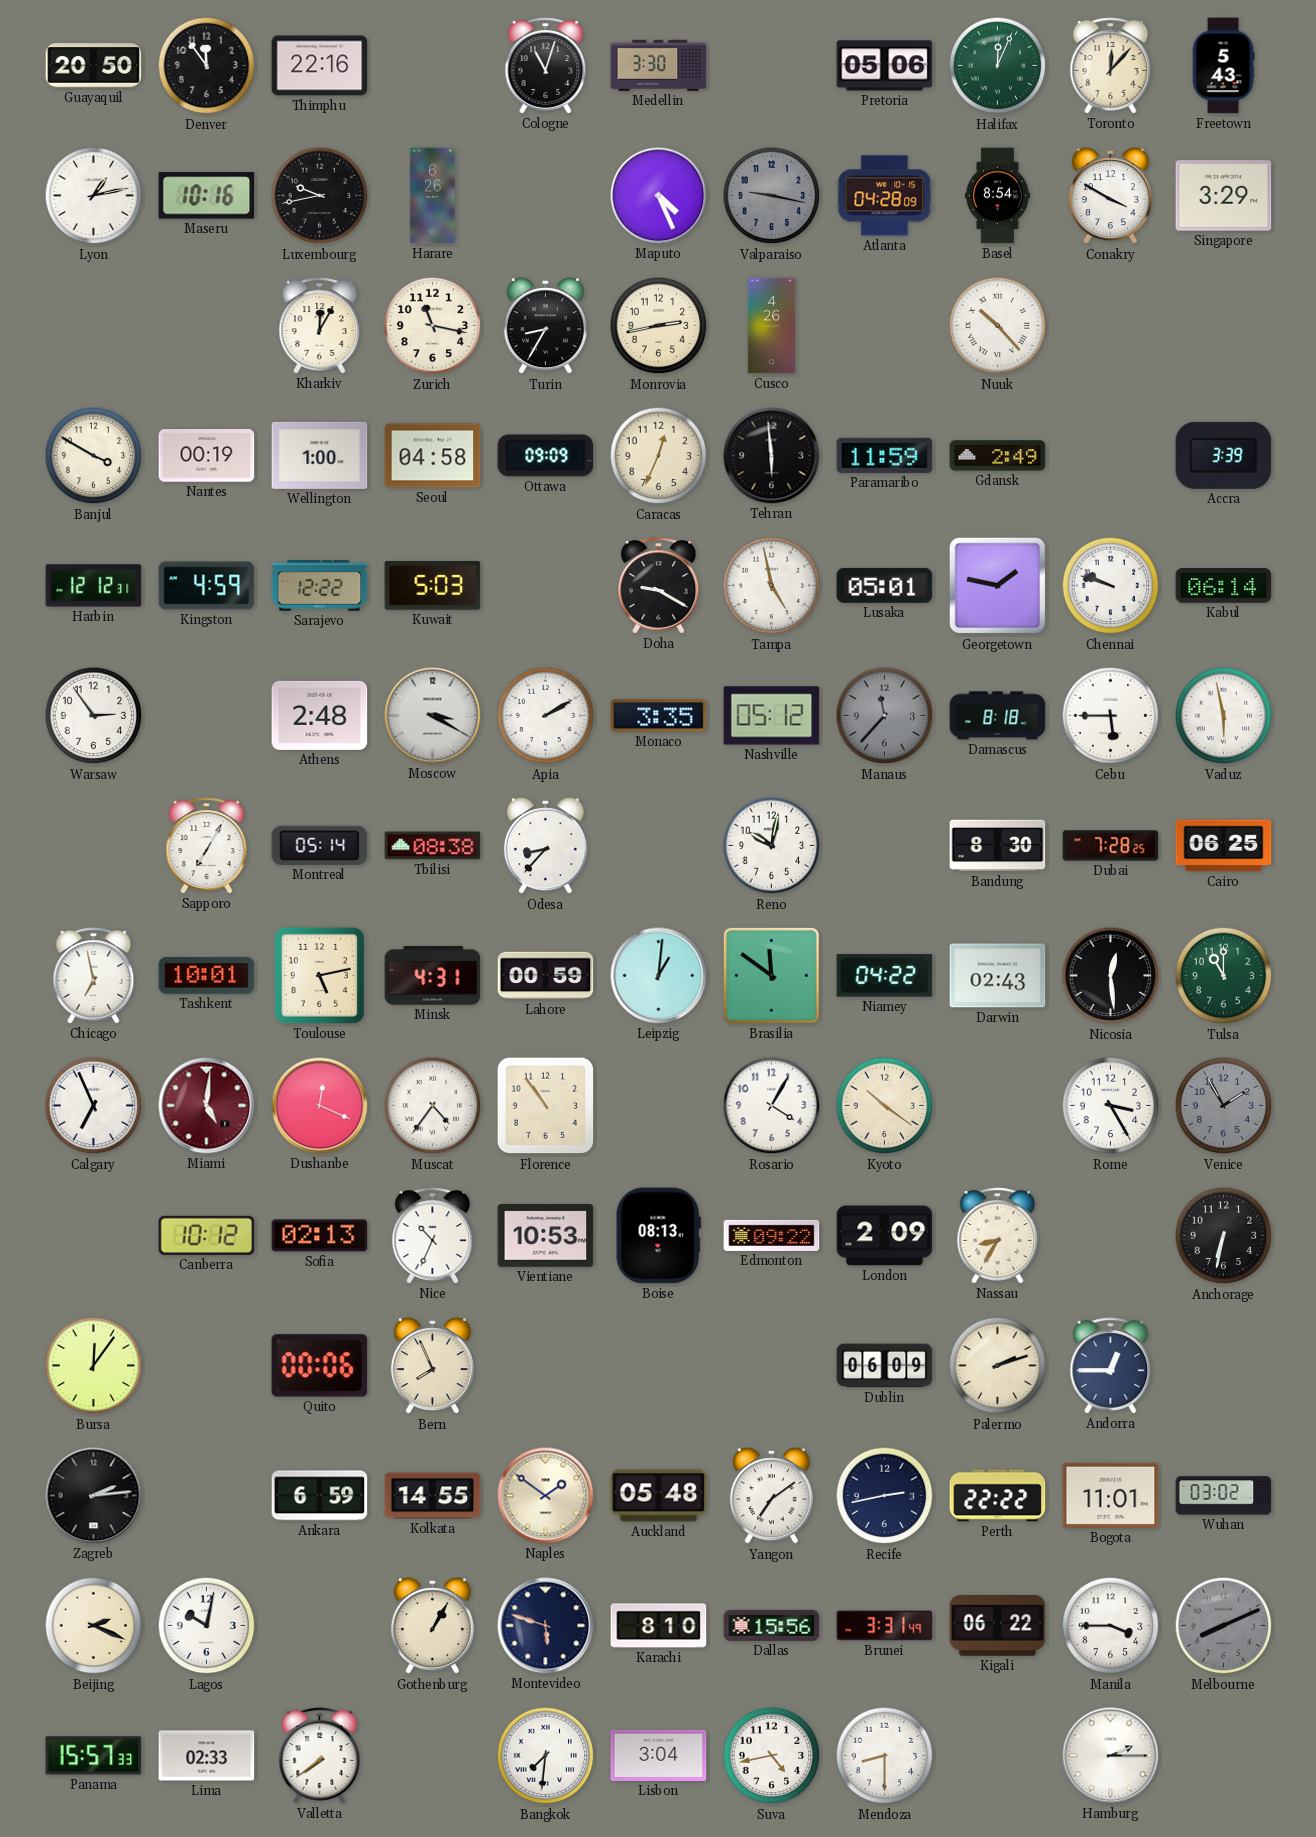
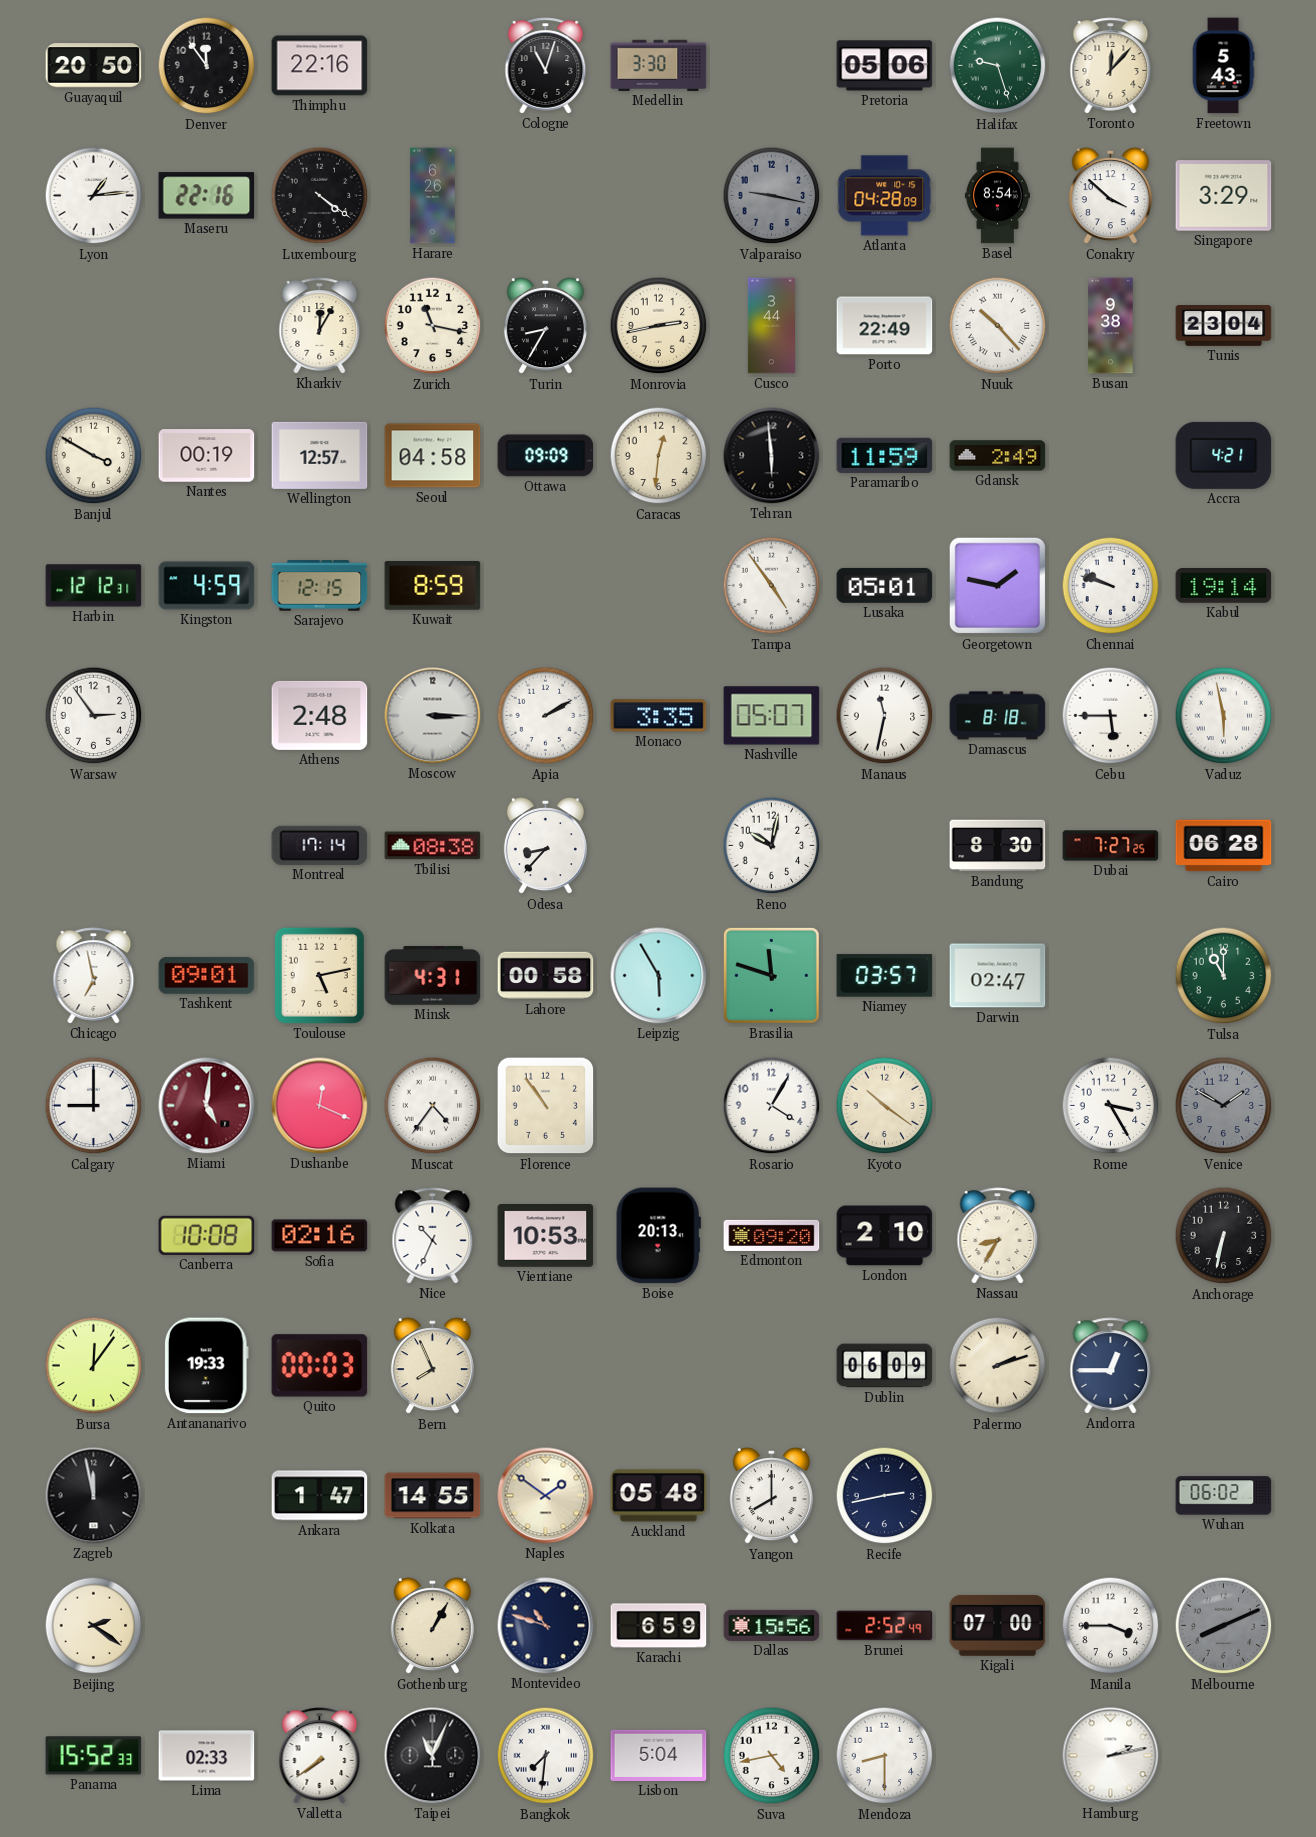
Halifax: 12:04 -> 9:27 (998, 66)
Lyon: 1:13 -> 1:14 (94, 196)
Maseru: 10:16 -> 22:16 (207, 196)
Luxembourg: 9:43 -> 4:21 (320, 196)
Maputo: 4:26 -> none (659, 196)
Conakry: 3:50 -> 3:52 (1110, 196)
Cusco: 4:26 -> 3:44 (771, 326)
Porto: none -> 22:49 (885, 326)
Busan: none -> 9:38 (1111, 326)
Tunis: none -> 23:04 (1224, 326)
Wellington: 1:00 -> 12:57 (320, 455)
Caracas: 12:34 -> 12:31 (659, 456)
Accra: 3:39 -> 4:21 (1224, 455)
Sarajevo: 12:22 -> 12:15 (320, 586)
Kuwait: 5:03 -> 8:59 (433, 586)
Doha: 9:20 -> none (659, 586)
Tampa: 4:58 -> 4:54 (772, 586)
Kabul: 06:14 -> 19:14 (1224, 586)
Moscow: 3:20 -> 3:15 (433, 716)
Nashville: 05:12 -> 05:07 (772, 716)
Manaus: 11:37 -> 11:32 (885, 716)
Manaus dial: grey -> white (885, 716)
Sapporo: 7:05 -> none (207, 846)
Montreal: 05:14 -> 17:14 (320, 845)
Dubai: 7:28 -> 7:27 (1111, 846)
Cairo: 06:25 -> 06:28 (1224, 846)
Tashkent: 10:01 -> 09:01 (207, 975)
Lahore: 00:59 -> 00:58 (546, 976)
Leipzig: 1:01 -> 5:55 (659, 976)
Brasilia: 11:51 -> 11:48 (771, 975)
Niamey: 04:22 -> 03:57 (885, 976)
Darwin: 02:43 -> 02:47 (998, 976)
Nicosia: 12:29 -> none (1111, 976)
Calgary: 6:56 -> 9:00 (94, 1106)
Venice: 1:55 -> 1:50 (1224, 1106)
Canberra: 10:12 -> 10:08 (207, 1235)
Sofia: 02:13 -> 02:16 (320, 1236)
Boise: 08:13 -> 20:13 (658, 1236)
Edmonton: 09:22 -> 09:20 (772, 1235)
London: 2:09 -> 2:10 (885, 1236)
Antananarivo: none -> 19:33 (206, 1366)
Quito: 00:06 -> 00:03 (320, 1366)
Zagreb: 2:14 -> 11:58 (94, 1496)
Ankara: 6:59 -> 1:47 (320, 1496)
Yangon: 7:09 -> 8:00 (771, 1496)
Perth: 22:22 -> none (998, 1496)
Bogota: 11:01 -> none (1111, 1495)
Wuhan: 03:02 -> 06:02 (1224, 1496)
Beijing: 2:19 -> 2:21 (94, 1626)
Lagos: 10:02 -> none (207, 1626)
Montevideo: 5:48 -> 10:48 (546, 1626)
Karachi: 8:10 -> 6:59 (659, 1626)
Brunei: 3:31 -> 2:52 (885, 1626)
Kigali: 06:22 -> 07:00 (998, 1625)
Panama: 15:57 -> 15:52 (94, 1756)
Taipei: none -> 11:04 (433, 1756)
Lisbon: 3:04 -> 5:04 (659, 1755)
Hamburg: 2:15 -> 2:13 (1111, 1756)
